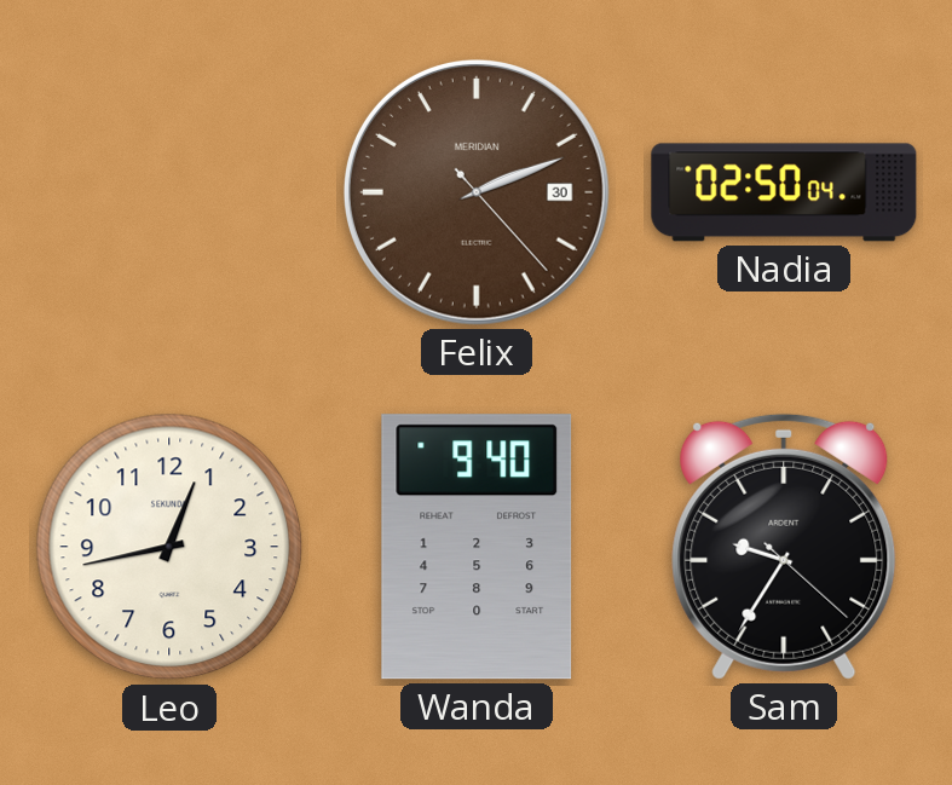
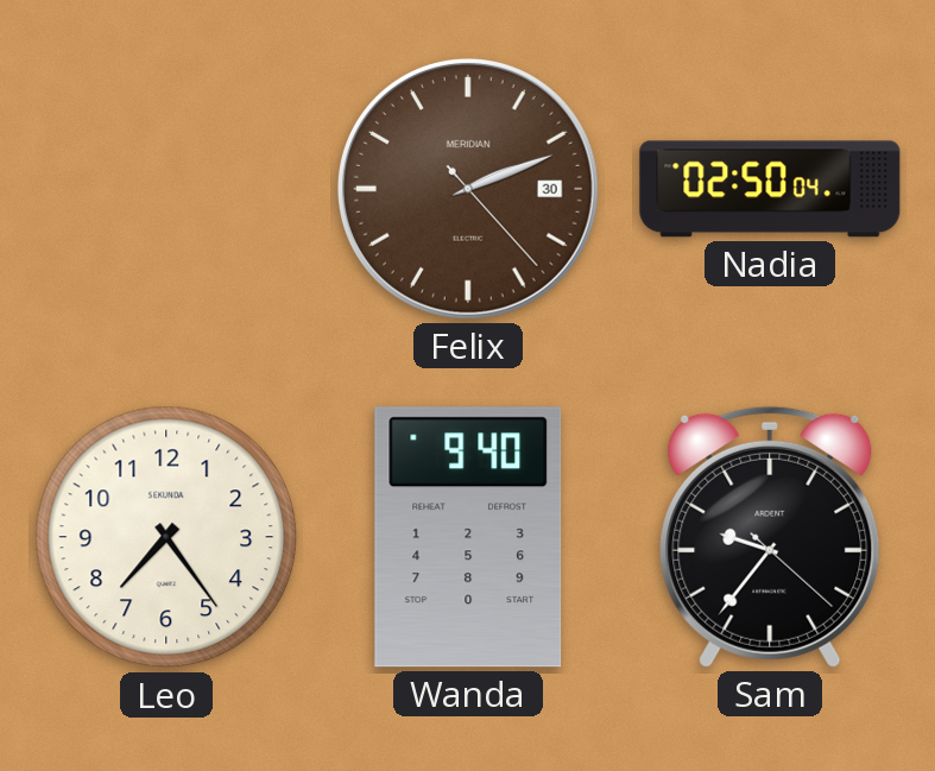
Leo: 12:43 -> 7:24 (166, 537)
Sam: 9:35 -> 9:36 (770, 537)
